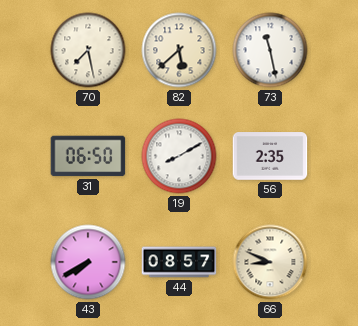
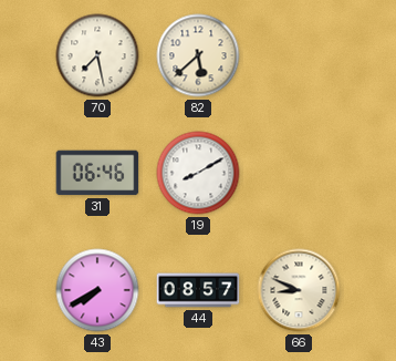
73: 11:28 -> none (270, 50)
31: 06:50 -> 06:46 (97, 173)
56: 2:35 -> none (270, 156)
